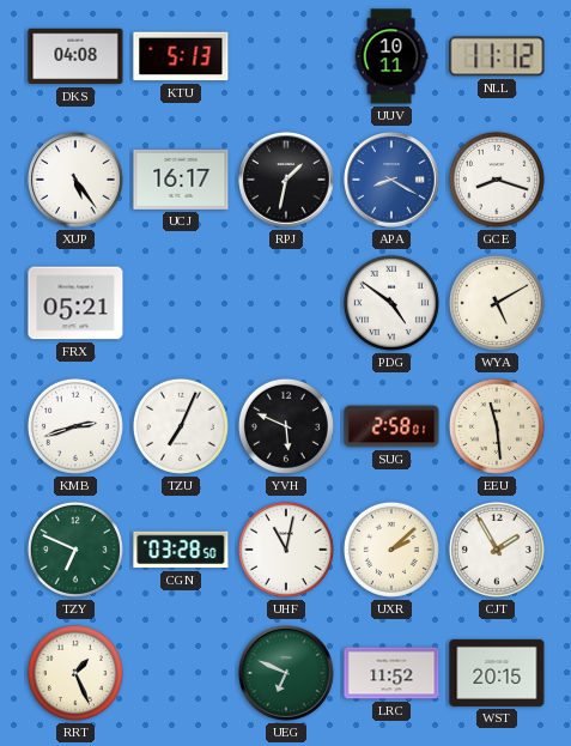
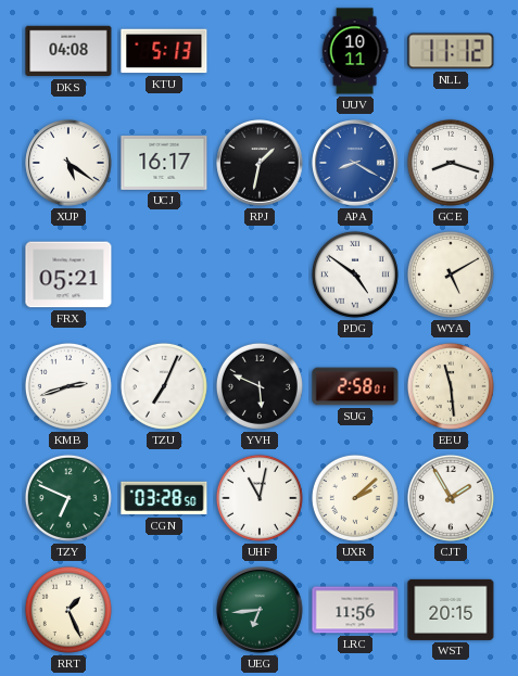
XUP: 5:24 -> 5:21 (68, 163)
UEG: 6:49 -> 6:44 (260, 610)
LRC: 11:52 -> 11:56 (355, 610)
